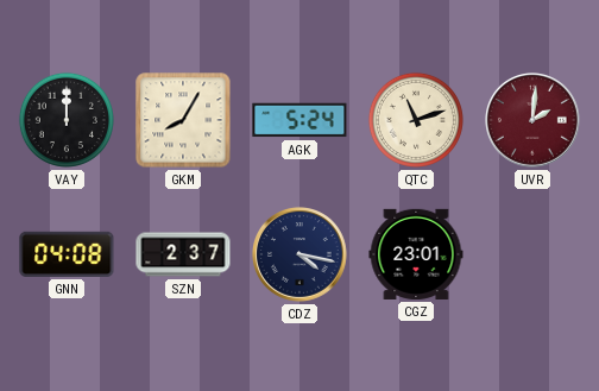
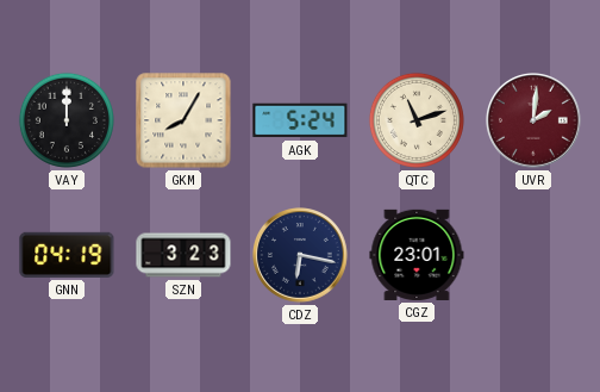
GNN: 04:08 -> 04:19 (67, 255)
SZN: 2:37 -> 3:23 (183, 255)
CDZ: 4:17 -> 6:17 (301, 256)
